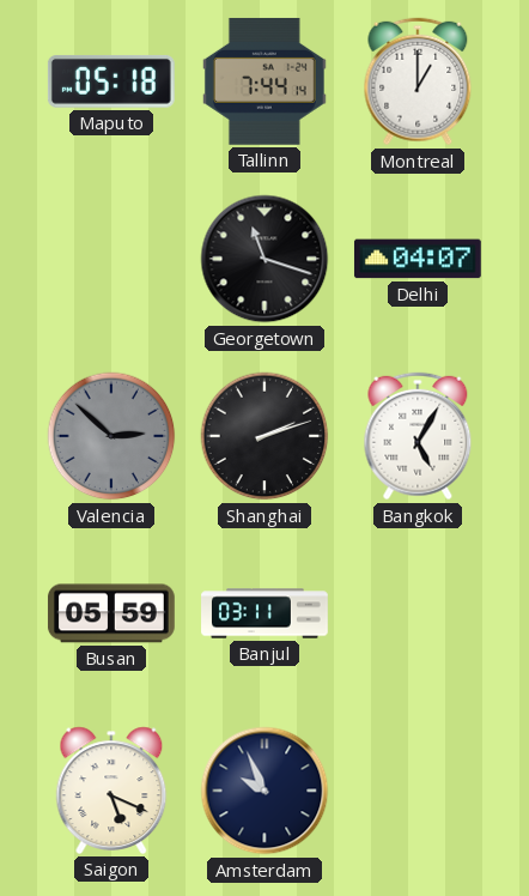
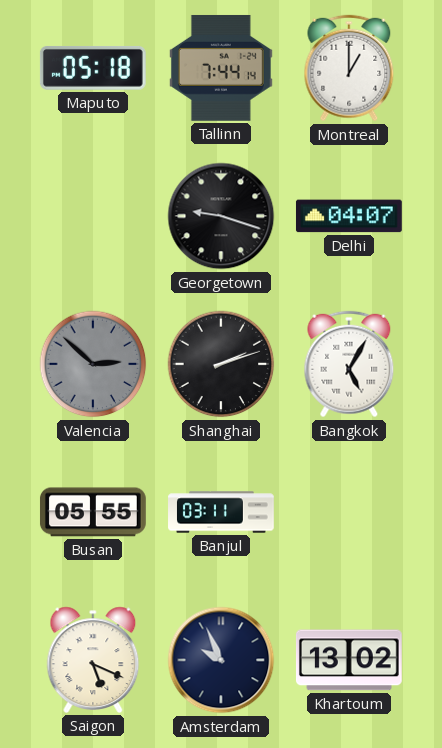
Georgetown: 11:18 -> 9:18 (221, 216)
Busan: 05:59 -> 05:55 (93, 512)
Khartoum: none -> 13:02 (349, 660)
